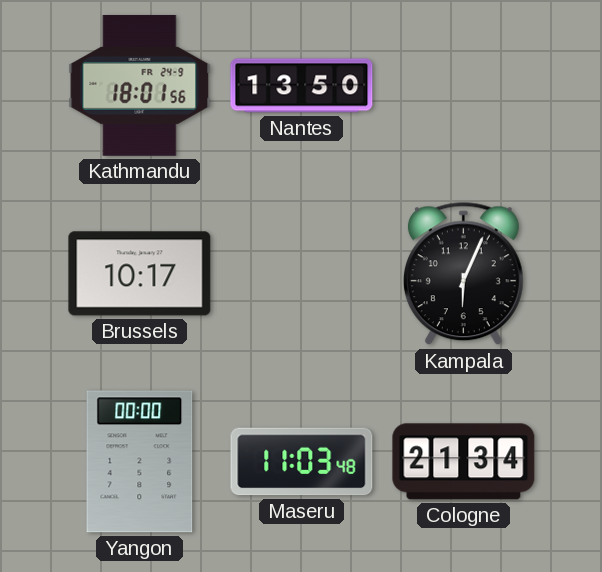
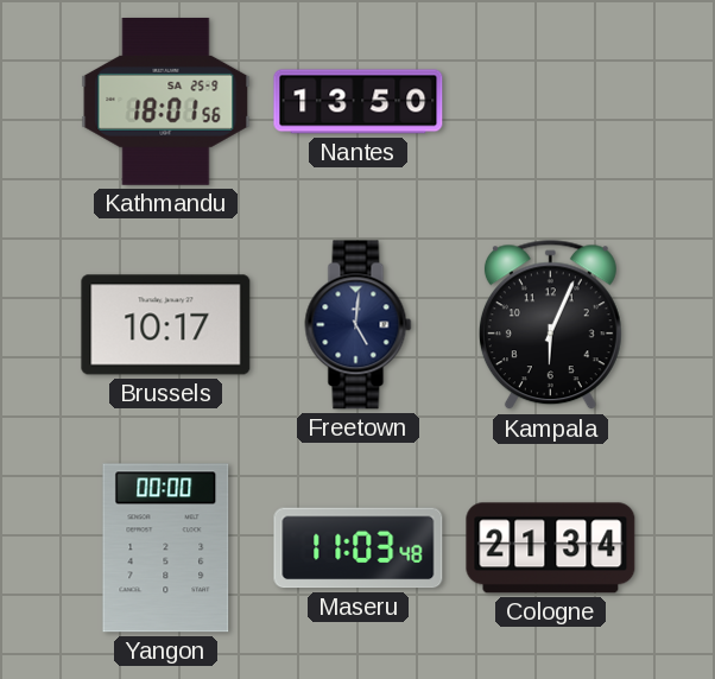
Kathmandu date: FR 24-9 -> SA 25-9 (166, 101)
Freetown: none -> 5:01 (359, 325)
